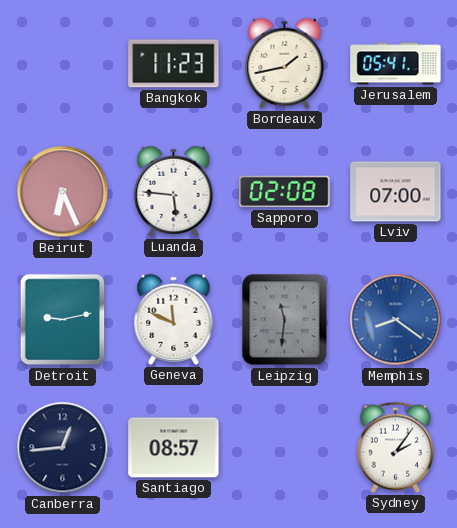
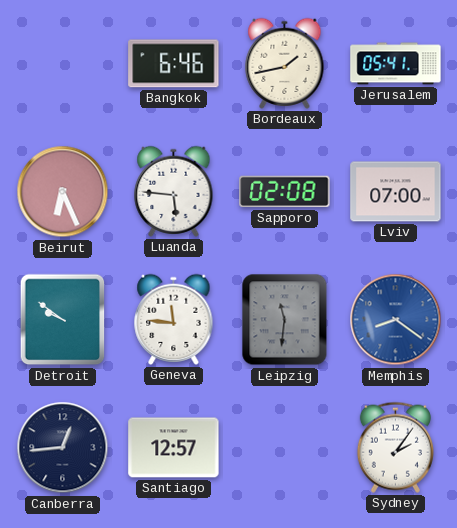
Bangkok: 11:23 -> 6:46 (174, 64)
Detroit: 9:13 -> 9:51 (63, 320)
Geneva: 11:49 -> 11:46 (174, 319)
Santiago: 08:57 -> 12:57 (174, 448)
